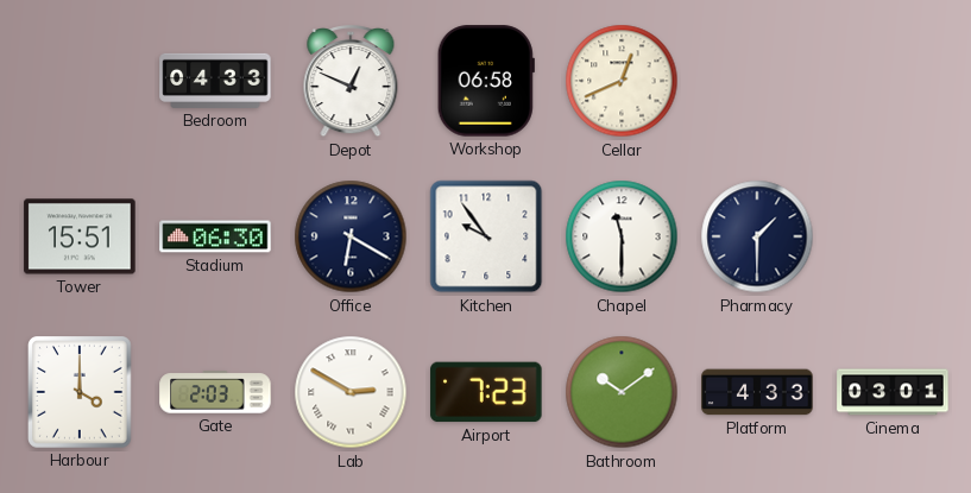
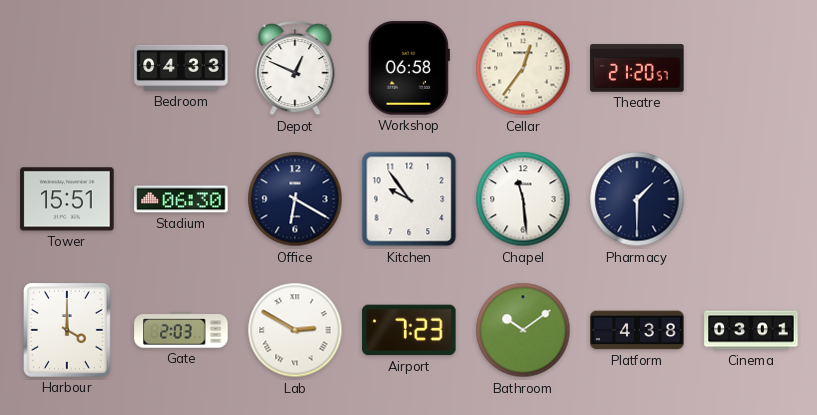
Cellar: 12:41 -> 12:36 (523, 68)
Theatre: none -> 21:20 (637, 68)
Chapel: 11:30 -> 11:29 (523, 199)
Platform: 4:33 -> 4:38 (637, 330)
